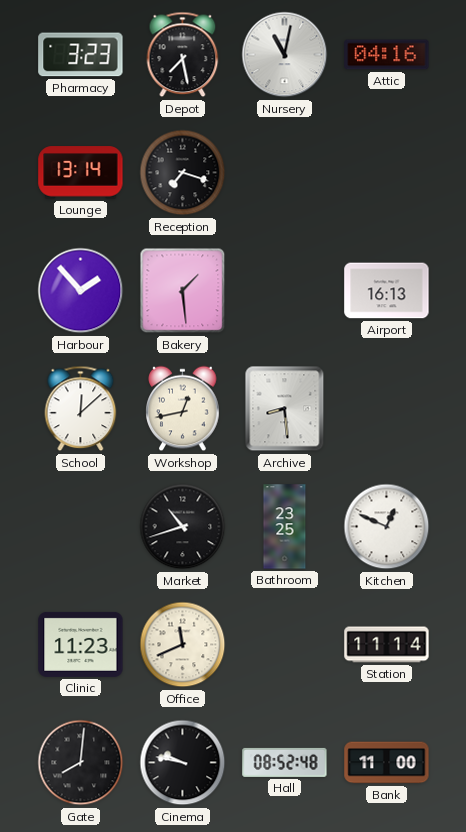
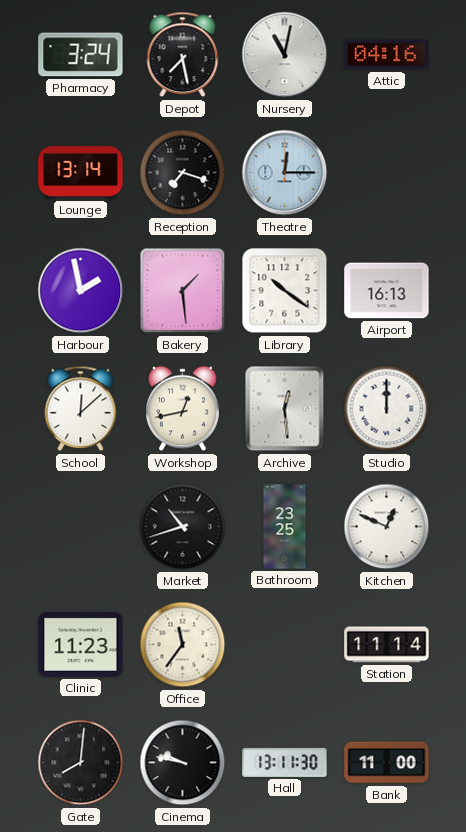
Pharmacy: 3:23 -> 3:24 (81, 55)
Theatre: none -> 12:15 (285, 173)
Harbour: 1:53 -> 1:58 (81, 291)
Library: none -> 10:21 (285, 291)
Archive: 8:29 -> 12:29 (285, 409)
Studio: none -> 12:00 (387, 409)
Office: 11:41 -> 11:36 (183, 645)
Hall: 08:52 -> 13:11 (285, 762)
